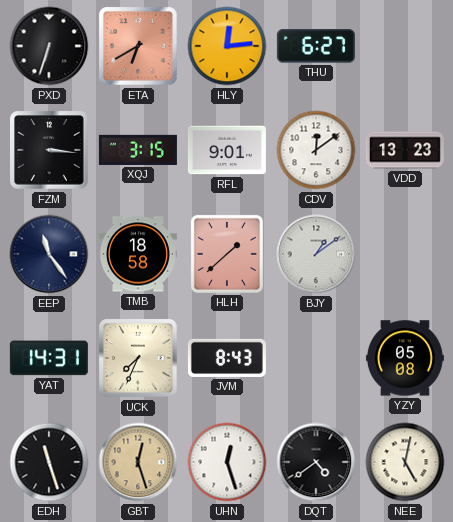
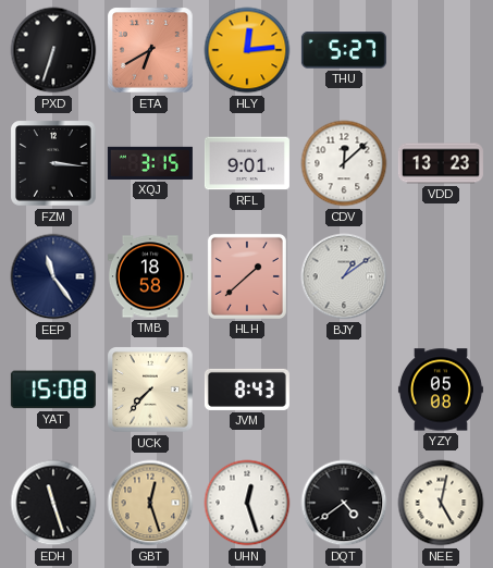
THU: 6:27 -> 5:27 (344, 50)
CDV: 12:09 -> 12:08 (344, 163)
YAT: 14:31 -> 15:08 (53, 390)
UCK: 7:34 -> 7:37 (150, 390)
